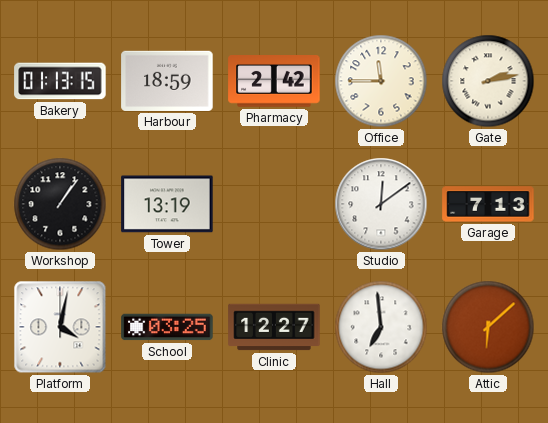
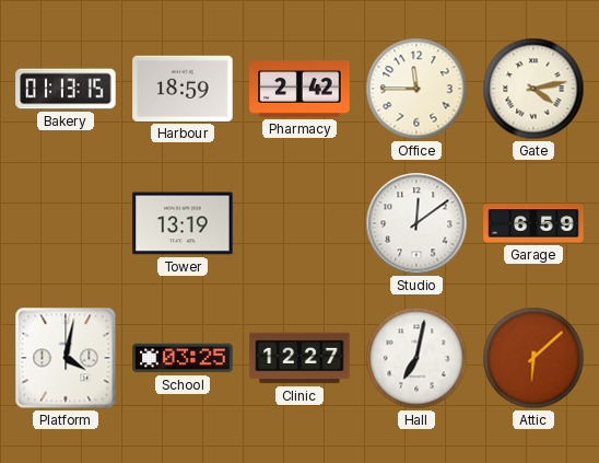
Gate: 2:13 -> 4:13 (533, 89)
Workshop: 1:06 -> none (60, 204)
Garage: 7:13 -> 6:59 (533, 223)
Hall: 6:59 -> 7:02 (416, 358)
